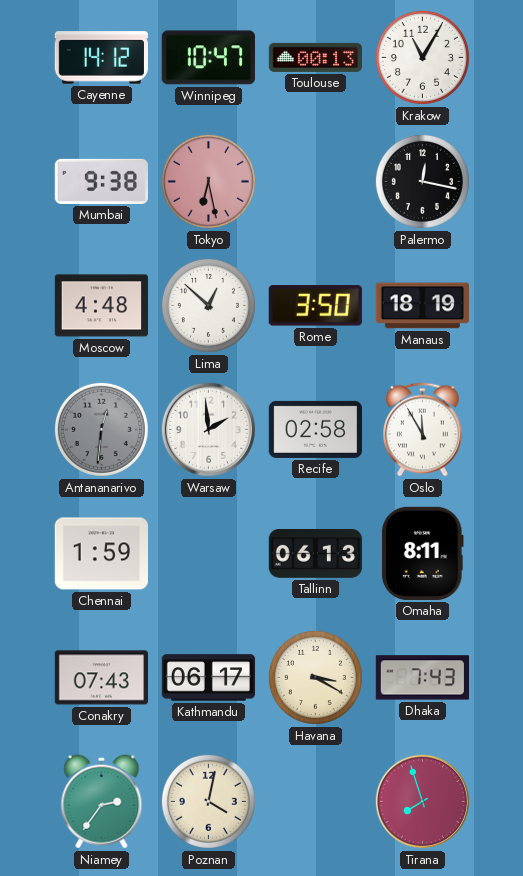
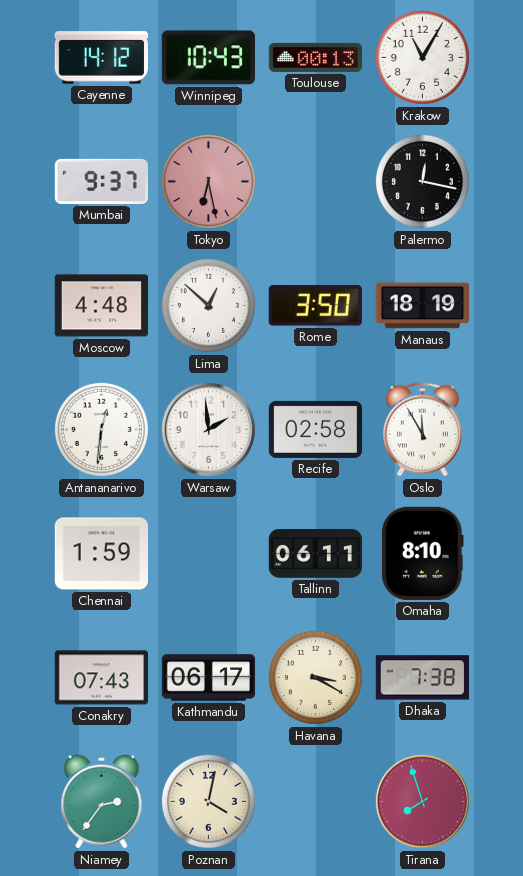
Winnipeg: 10:47 -> 10:43 (208, 58)
Mumbai: 9:38 -> 9:37 (101, 181)
Antananarivo dial: grey -> white (101, 429)
Tallinn: 06:13 -> 06:11 (315, 554)
Omaha: 8:11 -> 8:10 (423, 553)
Dhaka: 7:43 -> 7:38 (422, 678)
